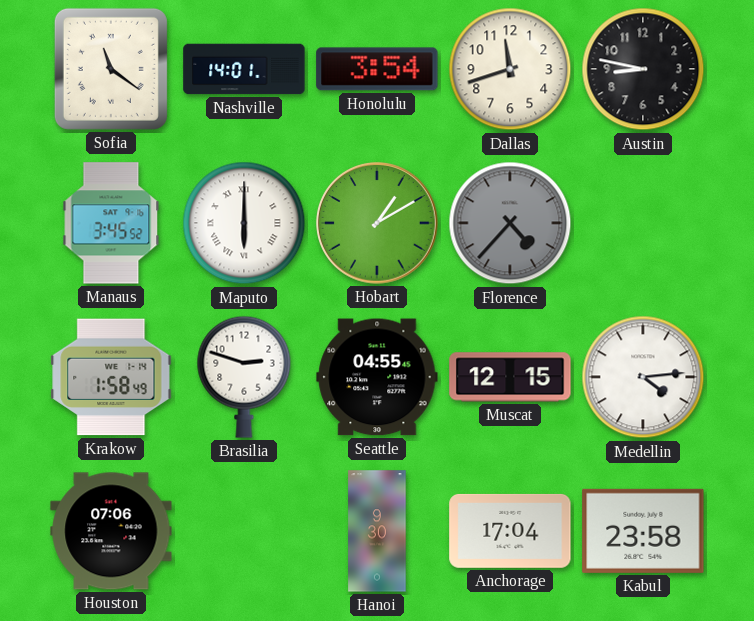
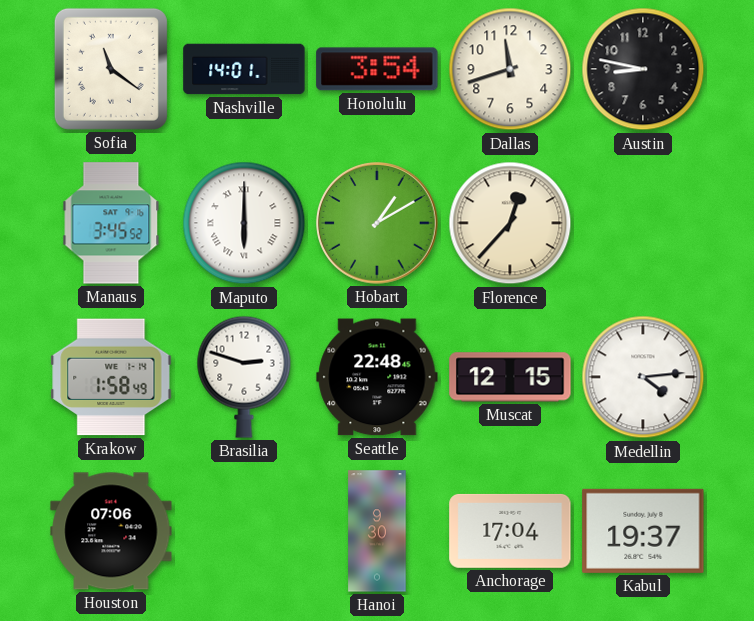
Florence: 4:37 -> 12:37 (510, 223)
Florence dial: grey -> cream (510, 223)
Seattle: 04:55 -> 22:48 (377, 377)
Kabul: 23:58 -> 19:37 (643, 531)
